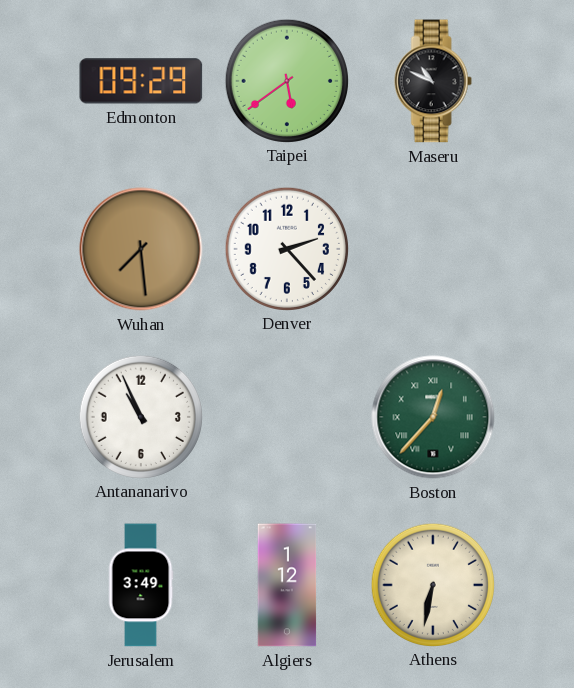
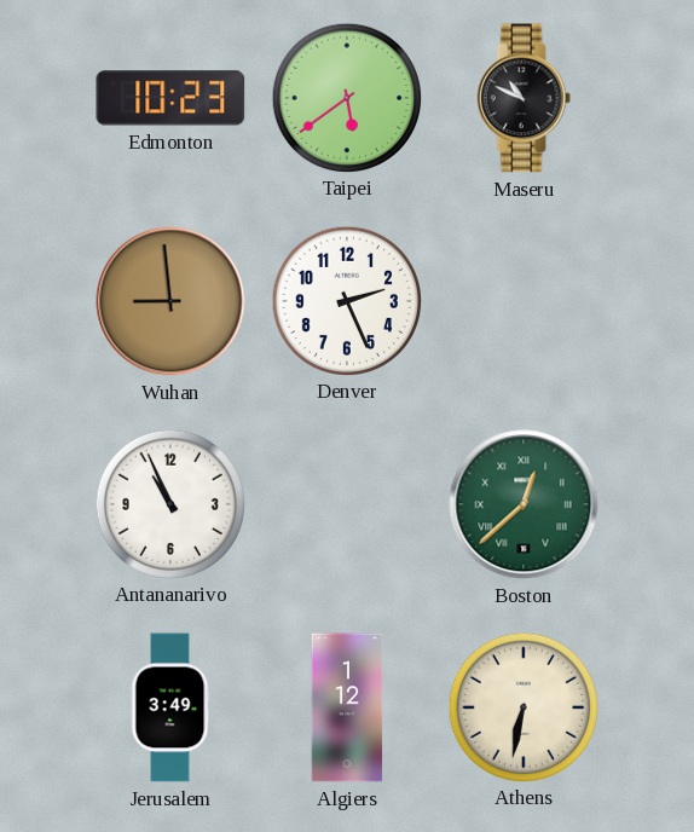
Edmonton: 09:29 -> 10:23 (170, 98)
Wuhan: 7:29 -> 8:59 (170, 301)
Denver: 2:23 -> 2:26 (346, 300)
Boston: 12:37 -> 12:38 (524, 504)
